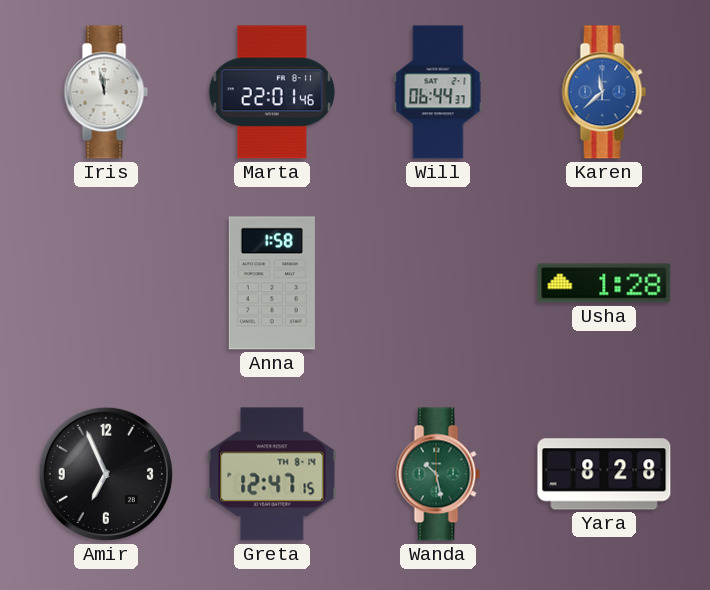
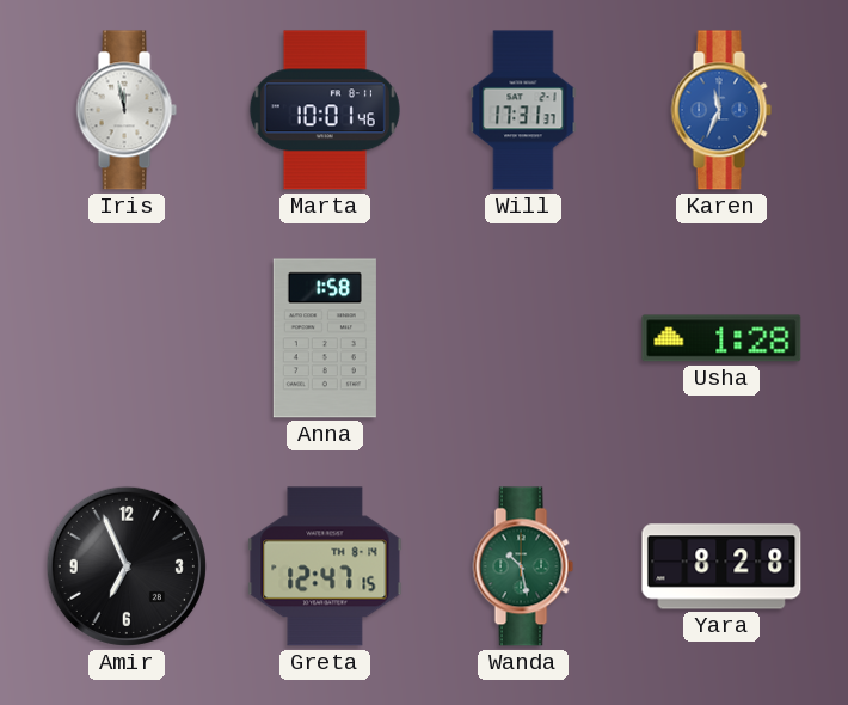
Marta: 22:01 -> 10:01 (325, 110)
Will: 06:44 -> 17:31 (523, 110)
Karen: 11:38 -> 11:34 (721, 110)
